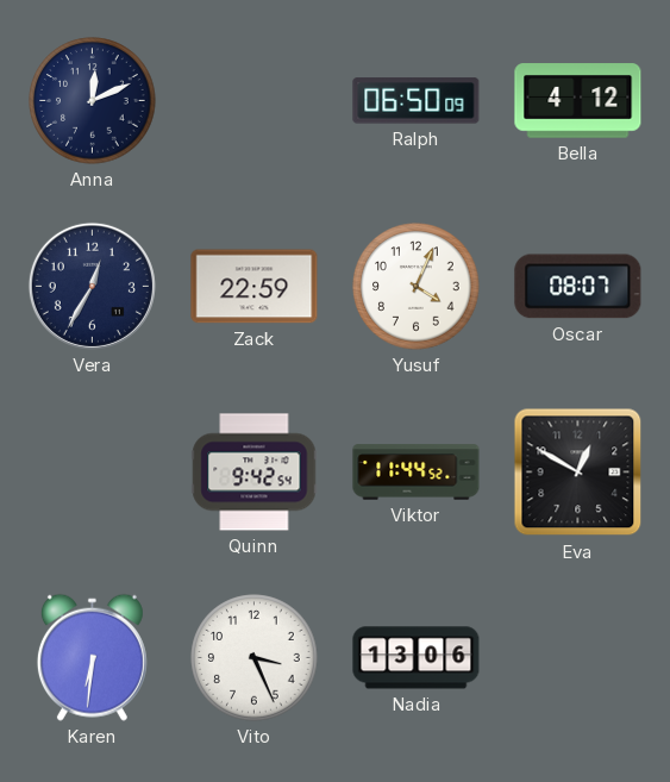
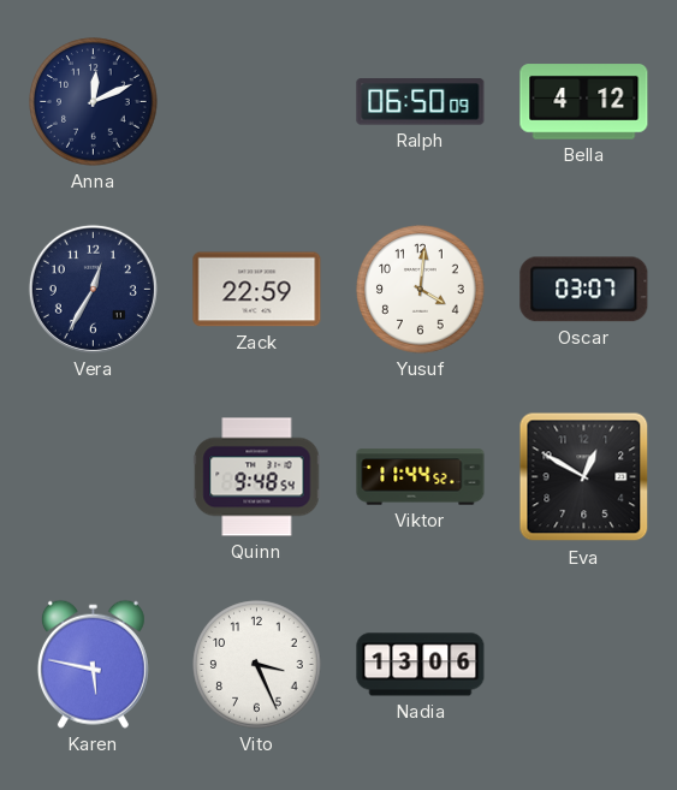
Yusuf: 4:04 -> 4:01 (421, 290)
Oscar: 08:07 -> 03:07 (584, 290)
Quinn: 9:42 -> 9:48 (257, 477)
Karen: 6:31 -> 5:47 (93, 664)
